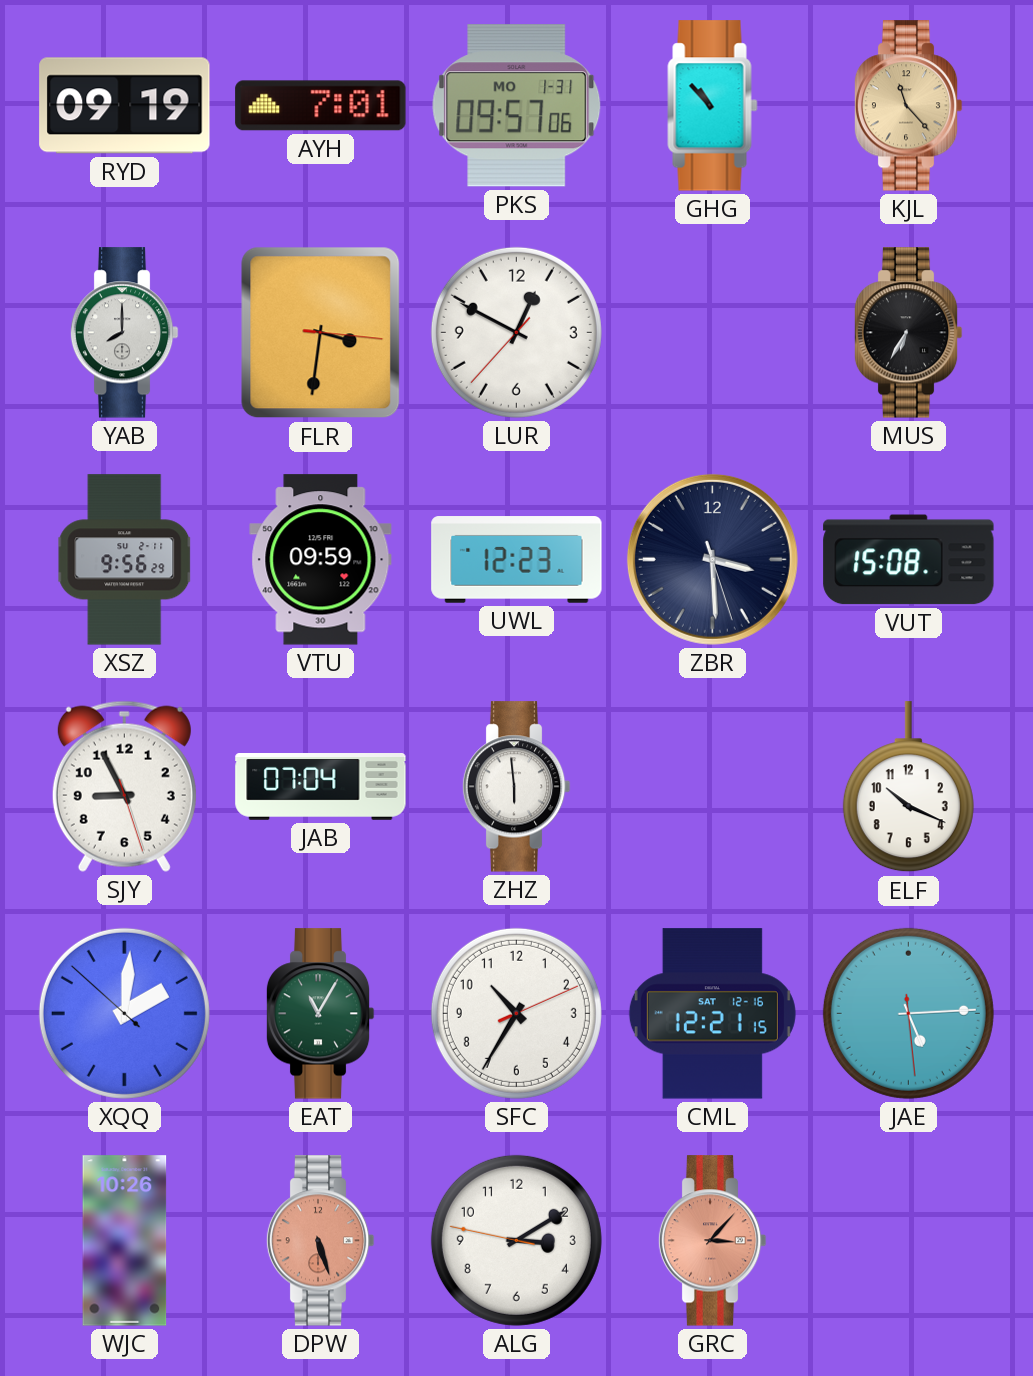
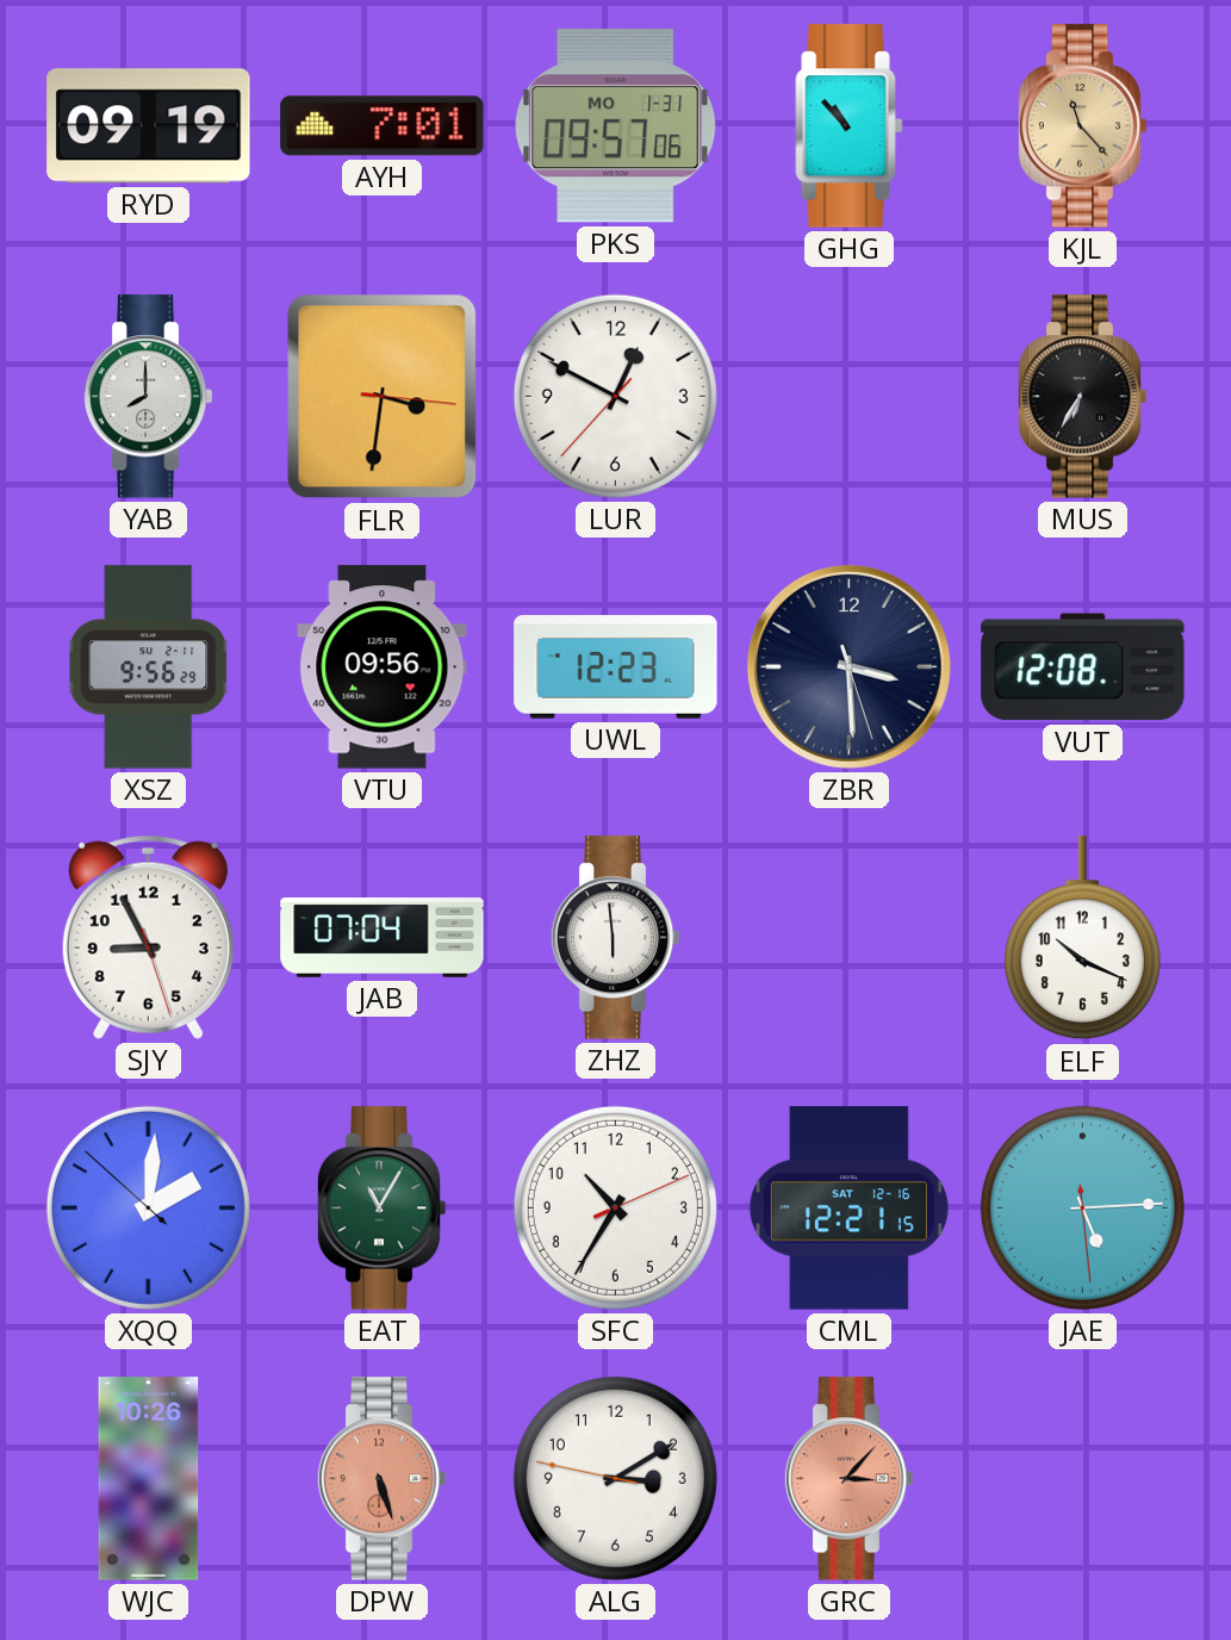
VTU: 09:59 -> 09:56 (383, 667)
VUT: 15:08 -> 12:08 (1083, 667)
